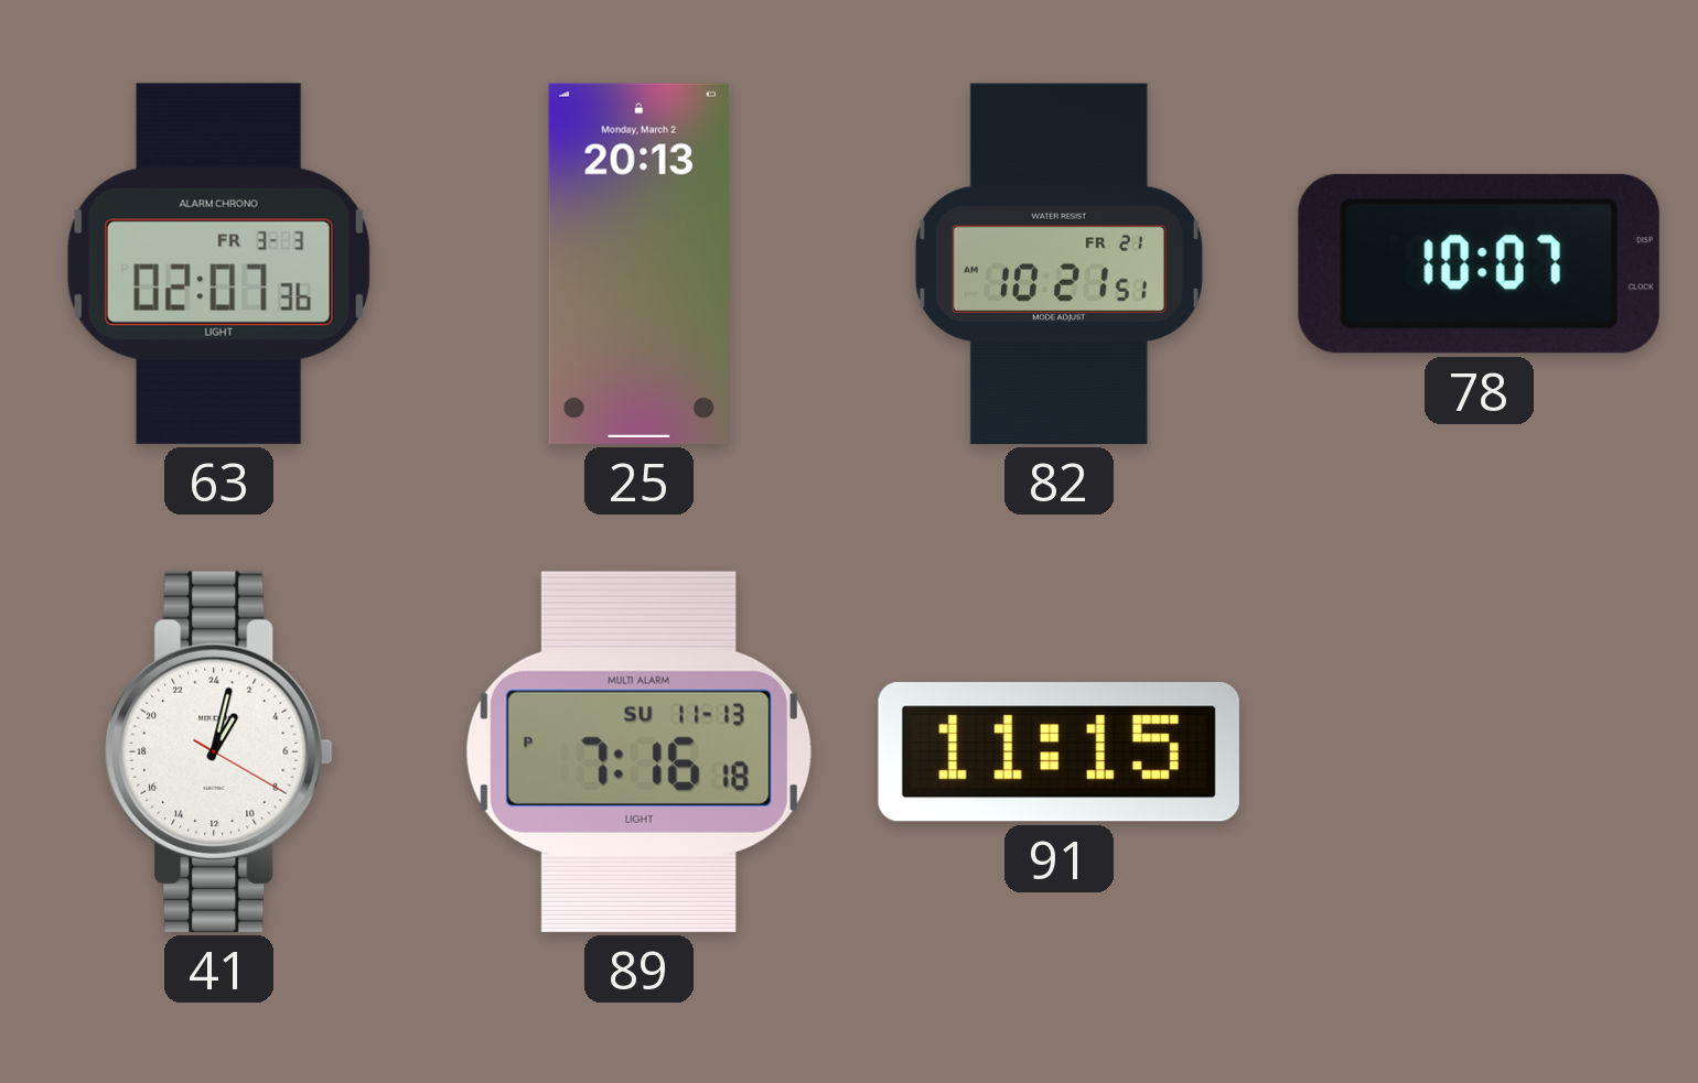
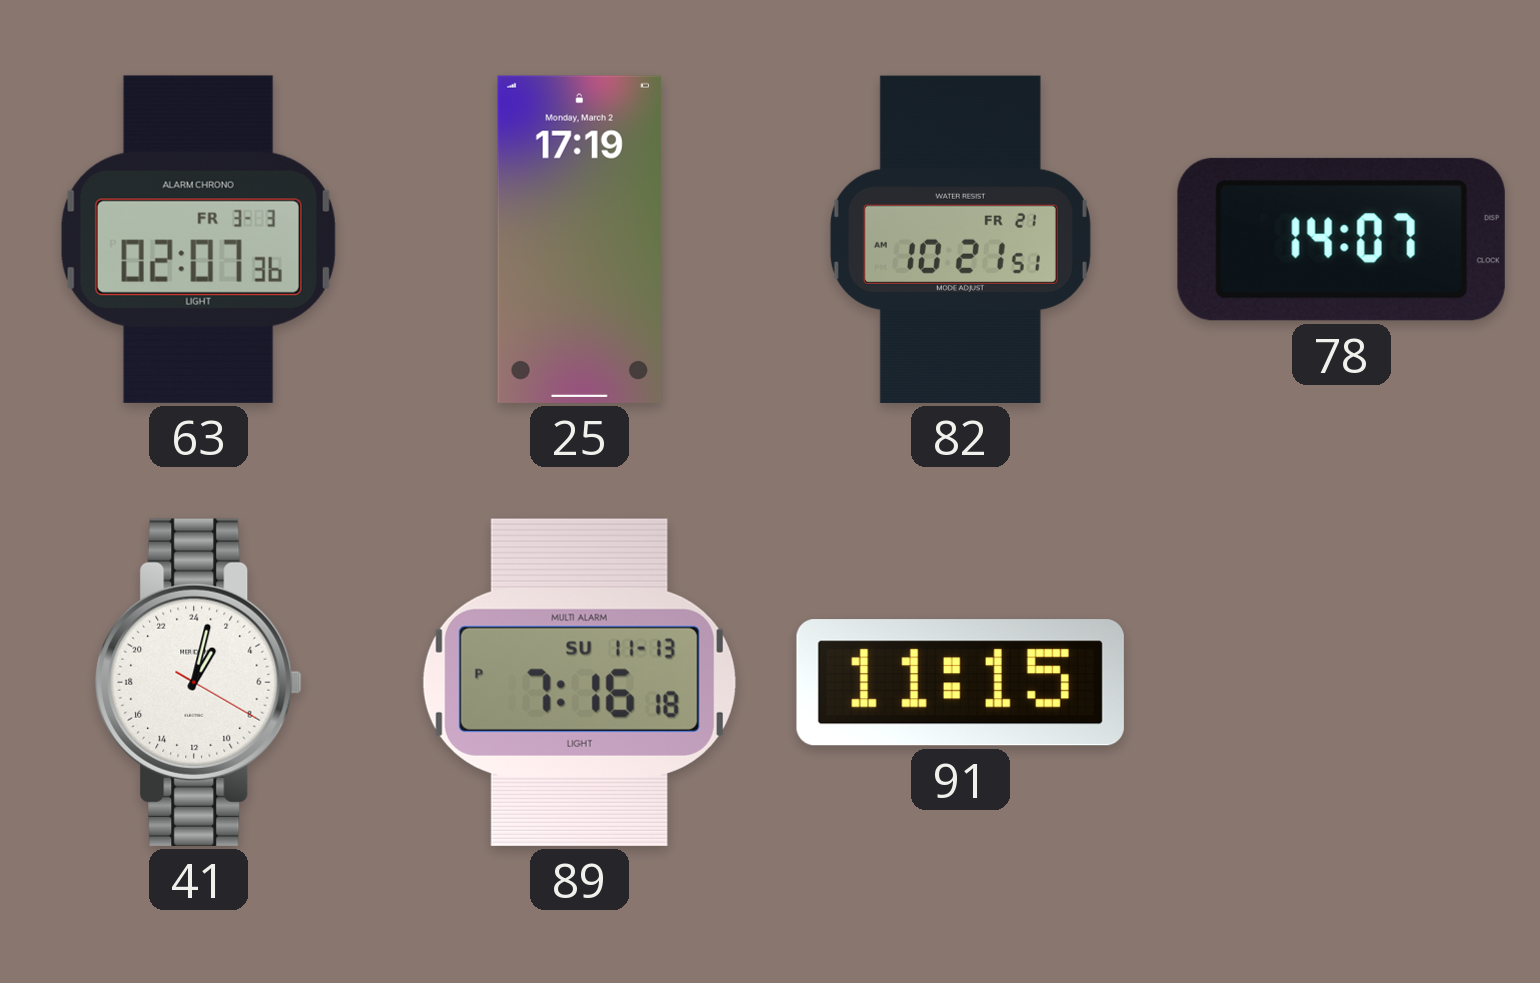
25: 20:13 -> 17:19 (579, 239)
78: 10:07 -> 14:07 (1341, 239)
